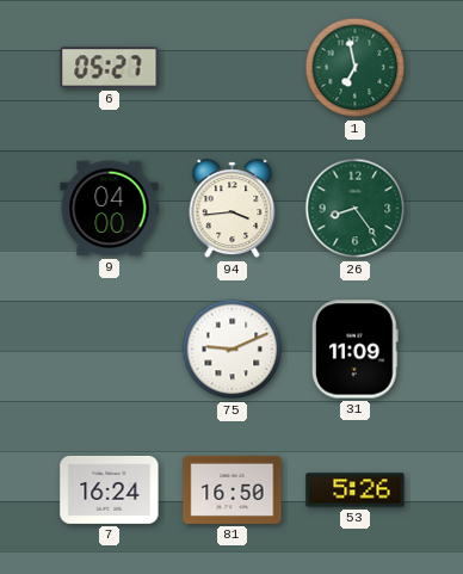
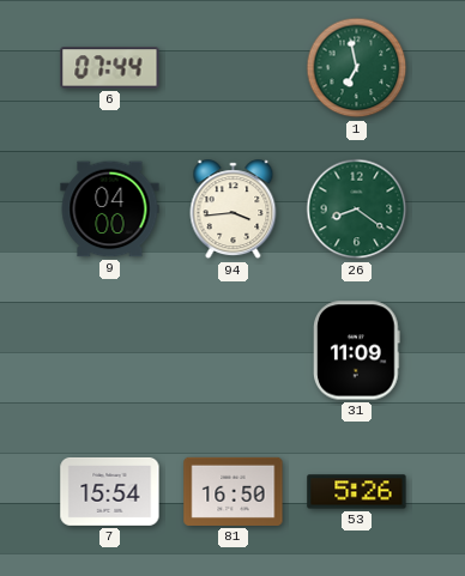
6: 05:27 -> 07:44 (110, 68)
26: 8:24 -> 8:21 (357, 210)
75: 9:11 -> none (233, 350)
7: 16:24 -> 15:54 (110, 491)
